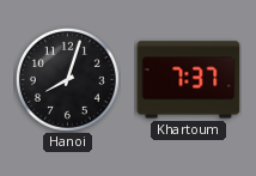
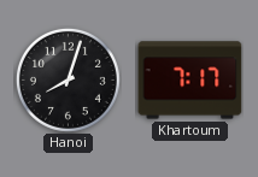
Khartoum: 7:37 -> 7:17 (190, 81)
